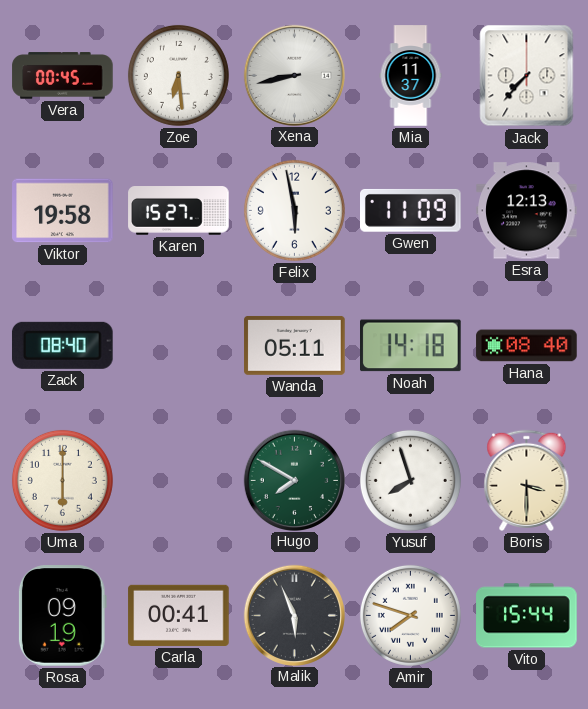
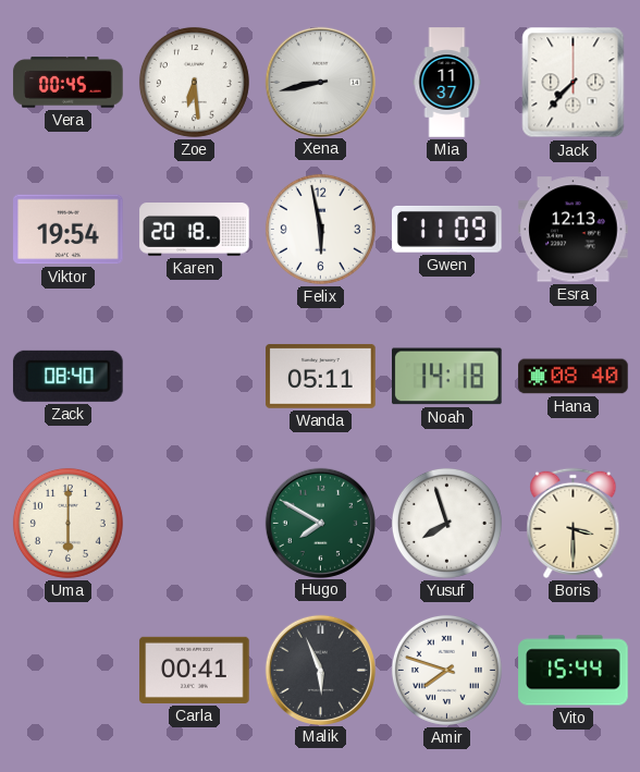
Viktor: 19:58 -> 19:54 (69, 230)
Karen: 15:27 -> 20:18 (195, 230)
Rosa: 09:19 -> none (62, 616)
